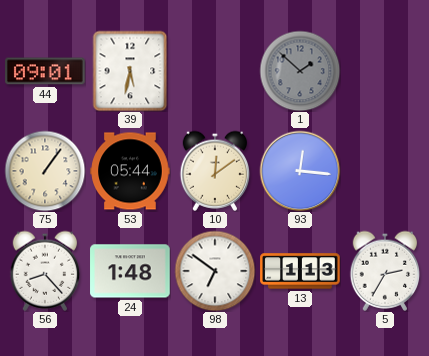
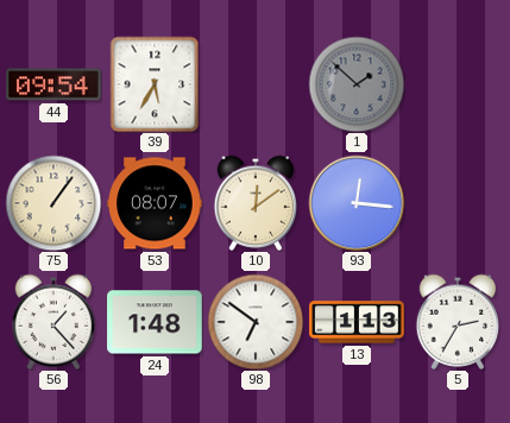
44: 09:01 -> 09:54 (53, 84)
39: 5:32 -> 5:35 (155, 84)
53: 05:44 -> 08:07 (155, 203)
56: 8:23 -> 1:23 (53, 322)
